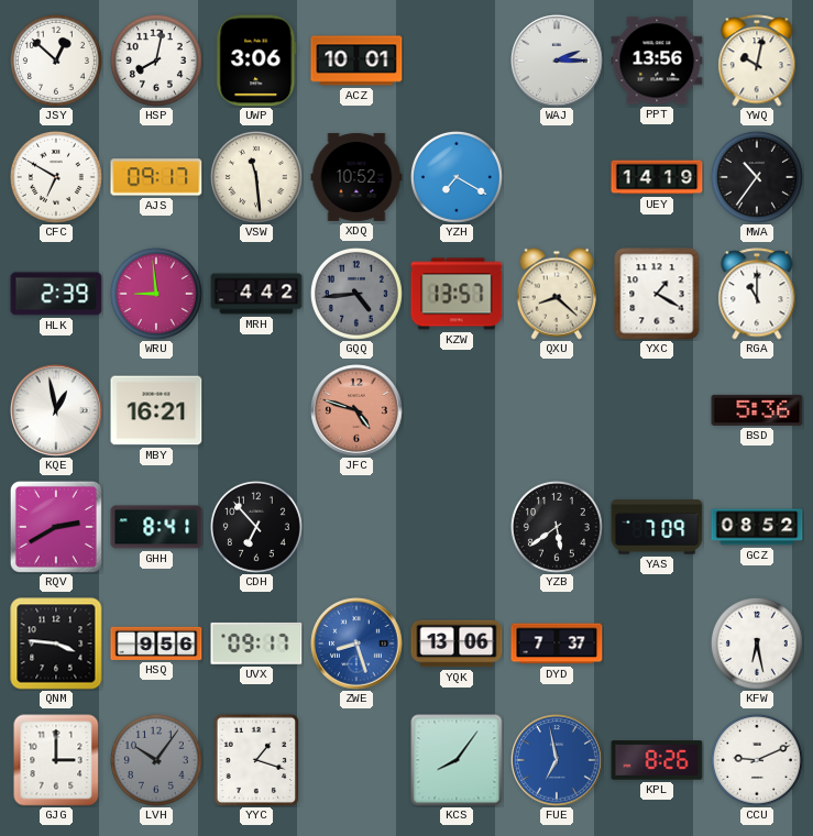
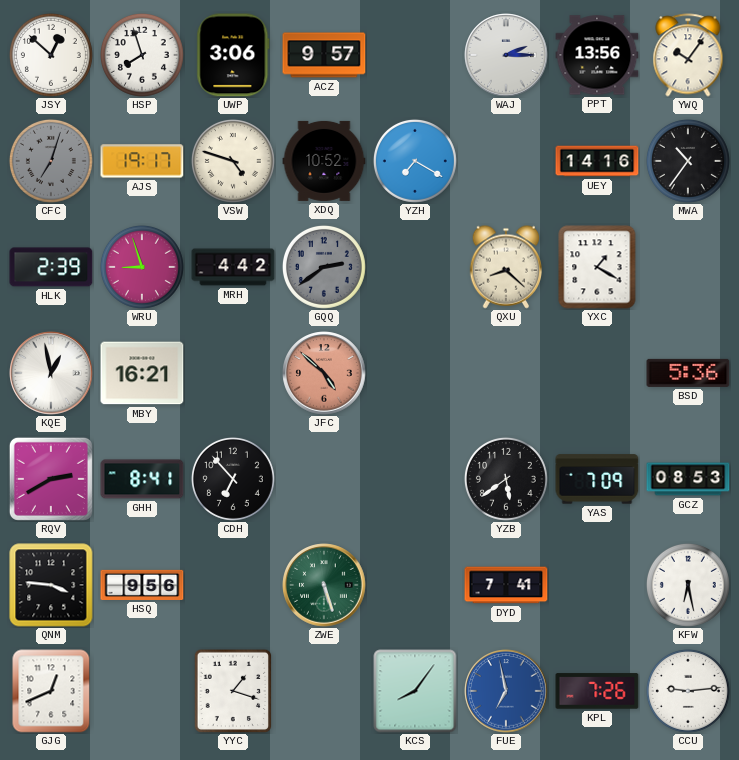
HSP: 8:02 -> 7:57 (142, 55)
ACZ: 10:01 -> 9:57 (324, 55)
YWQ: 10:02 -> 10:06 (688, 55)
CFC: 6:50 -> 7:03 (51, 161)
CFC dial: white -> grey (51, 161)
AJS: 09:17 -> 19:17 (142, 161)
VSW: 11:29 -> 4:48 (233, 161)
UEY: 14:19 -> 14:16 (597, 161)
WRU: 8:59 -> 8:57 (142, 267)
GQQ: 4:44 -> 2:39 (324, 267)
KZW: 13:57 -> none (457, 294)
RGA: 11:00 -> none (757, 294)
JFC: 4:48 -> 4:52 (324, 373)
GCZ: 08:52 -> 08:53 (688, 479)
UVX: 09:17 -> none (256, 643)
ZWE: 8:27 -> 5:27 (324, 585)
ZWE dial: blue -> green (324, 585)
YQK: 13:06 -> none (457, 643)
DYD: 7:37 -> 7:41 (506, 585)
GJG: 3:00 -> 12:41 (51, 691)
LVH: 10:06 -> none (156, 760)
KPL: 8:26 -> 7:26 (597, 691)
CCU: 9:11 -> 9:14 (688, 691)
